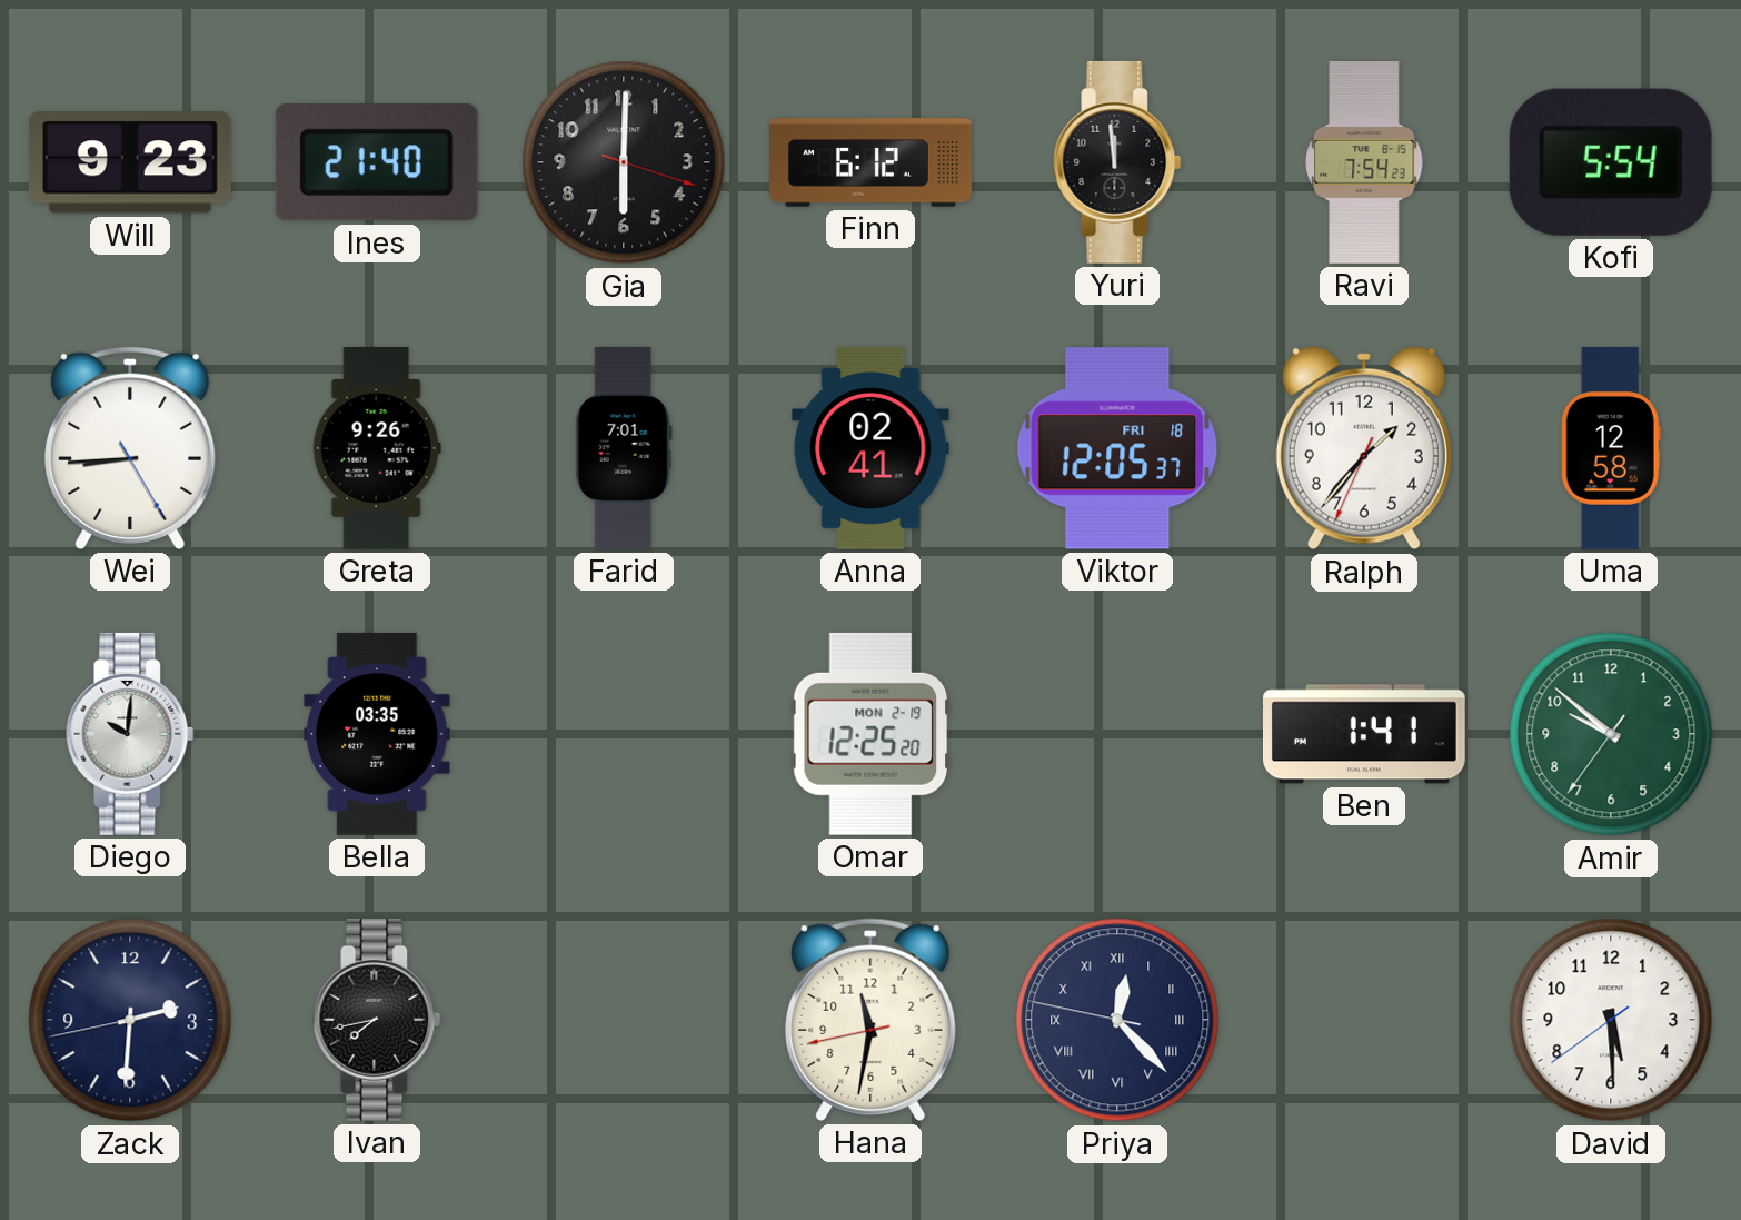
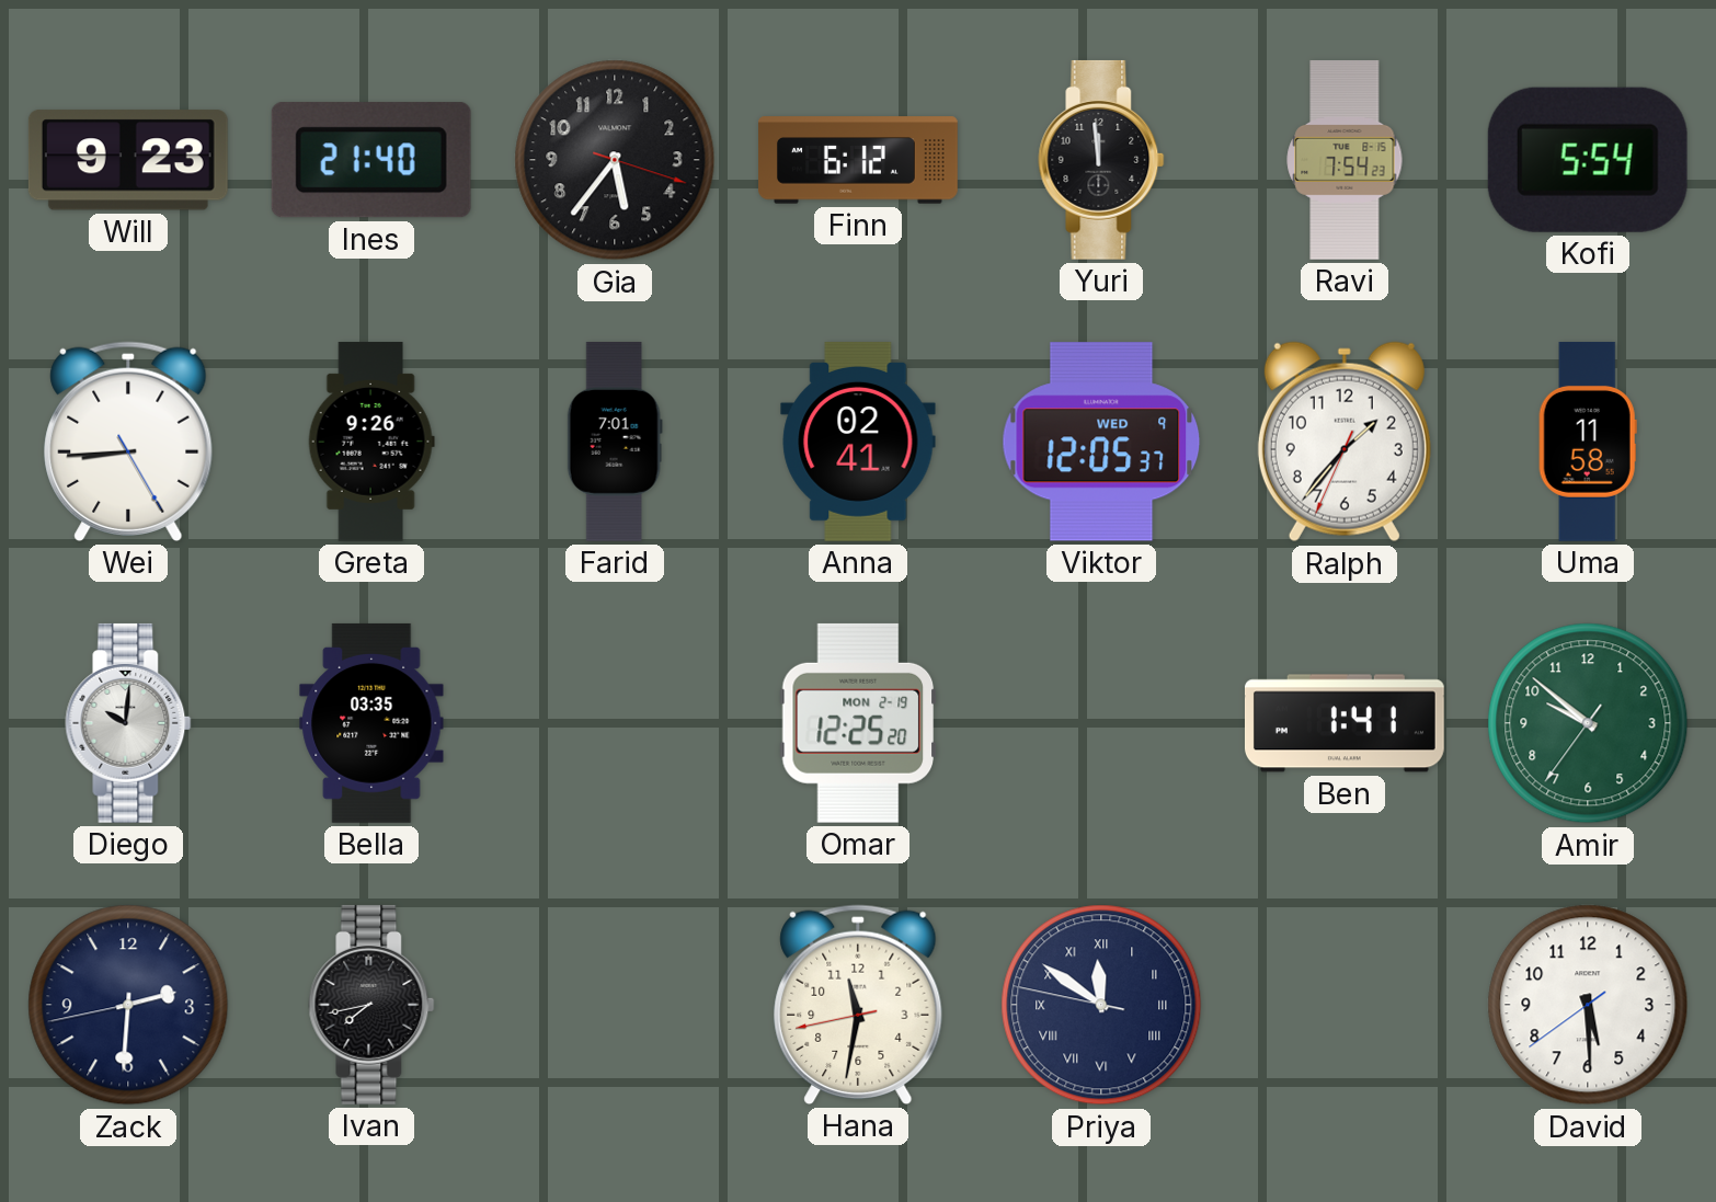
Gia: 6:00 -> 5:36 (615, 160)
Viktor date: FRI 18 -> WED 9 (1101, 442)
Uma: 12:58 -> 11:58 (1588, 442)
Priya: 12:22 -> 11:50 (1101, 1005)
